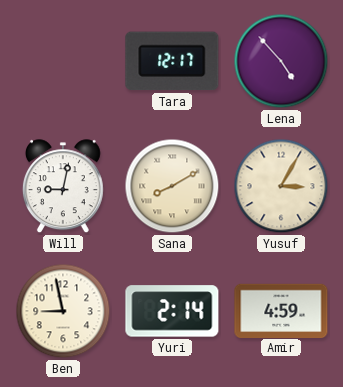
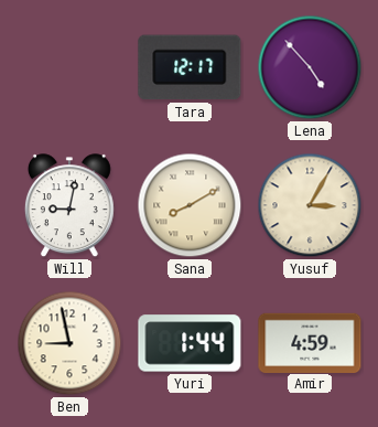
Yuri: 2:14 -> 1:44 (190, 343)
